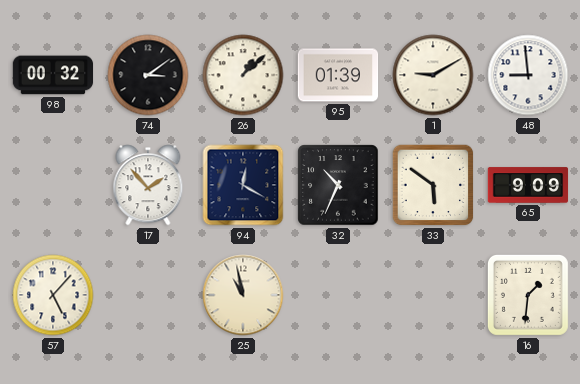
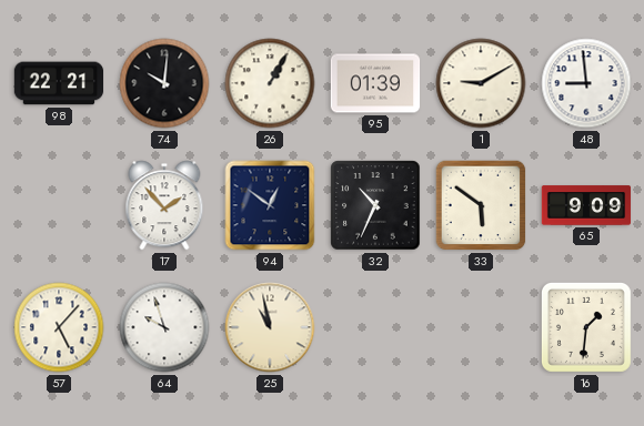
98: 00:32 -> 22:21 (59, 83)
74: 3:09 -> 10:01 (164, 83)
26: 1:08 -> 1:05 (270, 83)
94: 12:20 -> 12:51 (270, 205)
64: none -> 9:57 (164, 327)
